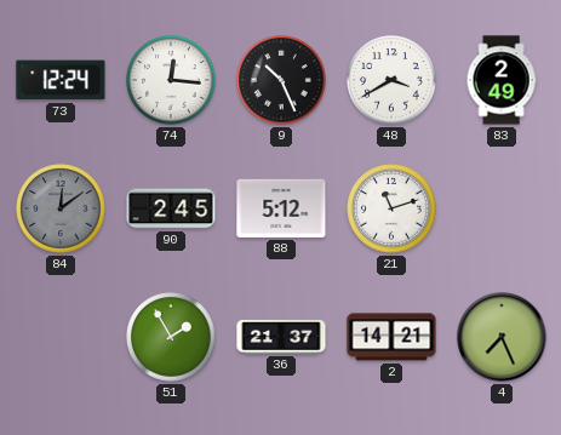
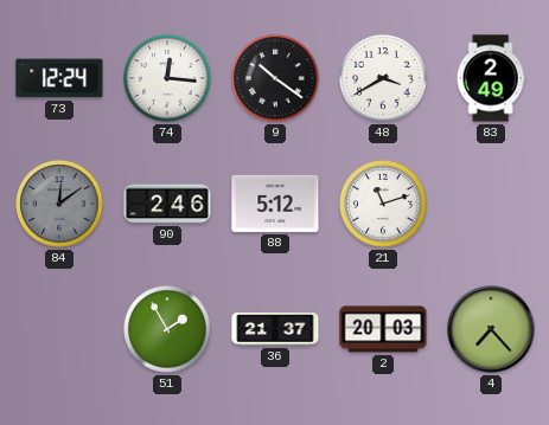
9: 10:26 -> 10:21 (275, 78)
90: 2:45 -> 2:46 (167, 204)
2: 14:21 -> 20:03 (383, 329)
4: 7:26 -> 7:23 (491, 329)
